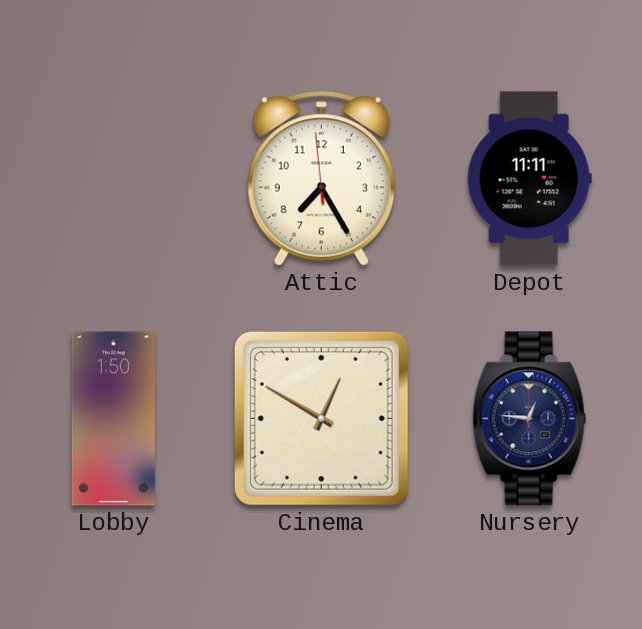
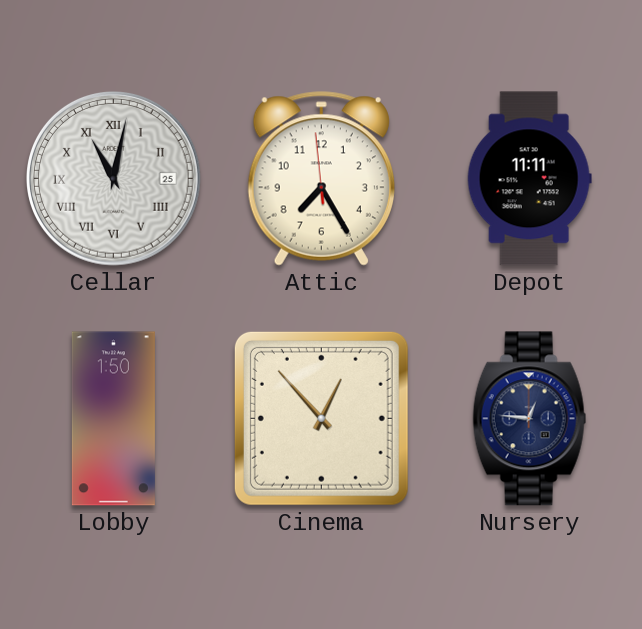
Cellar: none -> 11:02 (114, 179)
Cinema: 12:50 -> 12:53 (321, 418)
